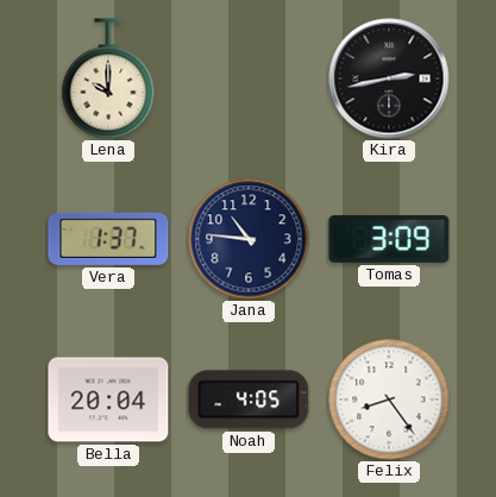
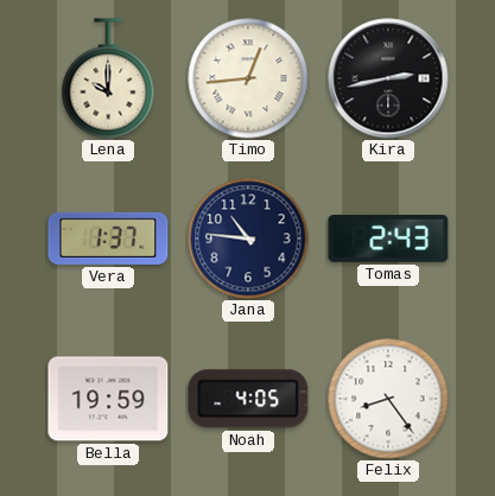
Timo: none -> 12:44 (248, 78)
Tomas: 3:09 -> 2:43 (388, 239)
Bella: 20:04 -> 19:59 (108, 399)
